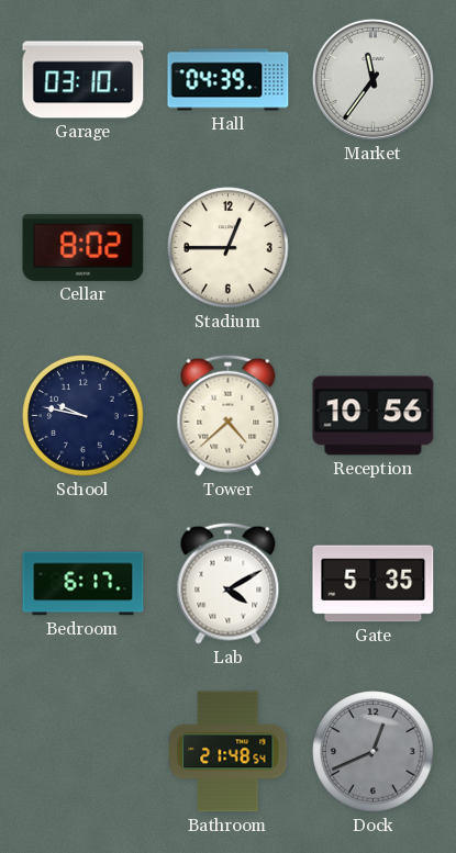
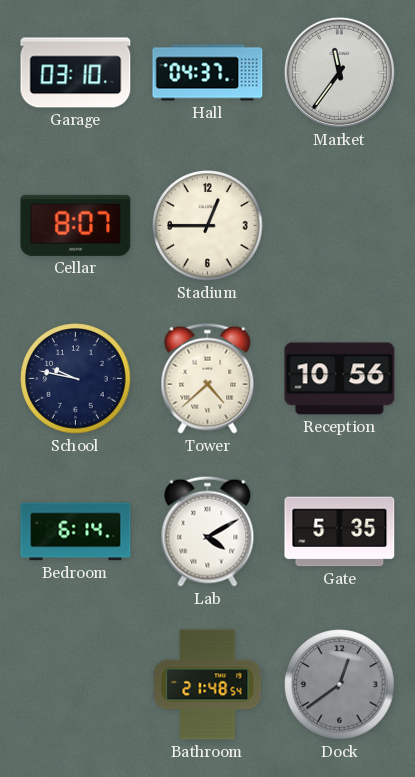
Hall: 04:39 -> 04:37 (208, 73)
Cellar: 8:02 -> 8:07 (76, 225)
Bedroom: 6:17 -> 6:14 (76, 532)
Dock: 12:41 -> 12:39 (340, 685)
